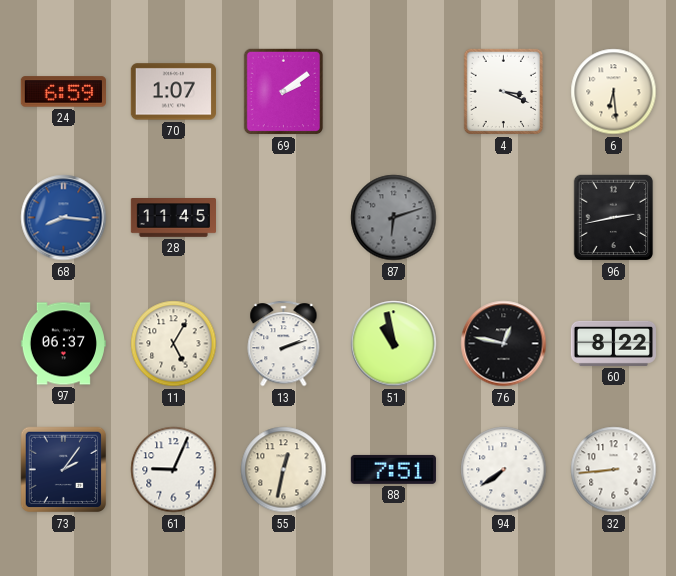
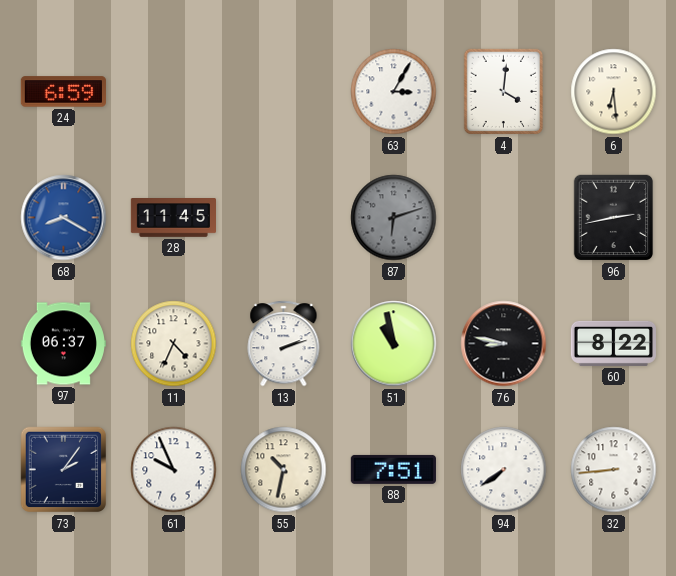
70: 1:07 -> none (173, 92)
69: 2:09 -> none (284, 92)
63: none -> 3:05 (394, 92)
4: 3:19 -> 4:01 (504, 92)
68: 8:16 -> 8:20 (64, 218)
11: 5:05 -> 4:34 (174, 344)
76: 12:47 -> 8:47 (504, 344)
61: 9:04 -> 9:56 (174, 470)
55: 12:32 -> 10:32 (284, 470)
